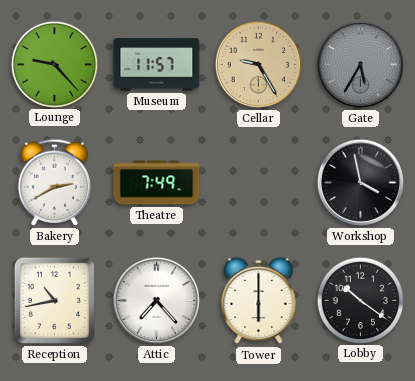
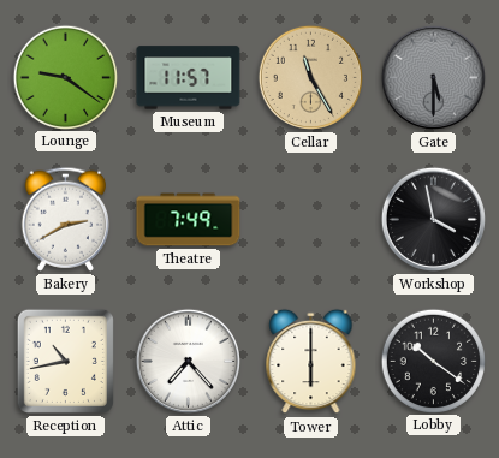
Lounge: 9:23 -> 9:21 (65, 77)
Cellar: 9:25 -> 11:25 (310, 77)
Gate: 5:35 -> 5:30 (433, 77)
